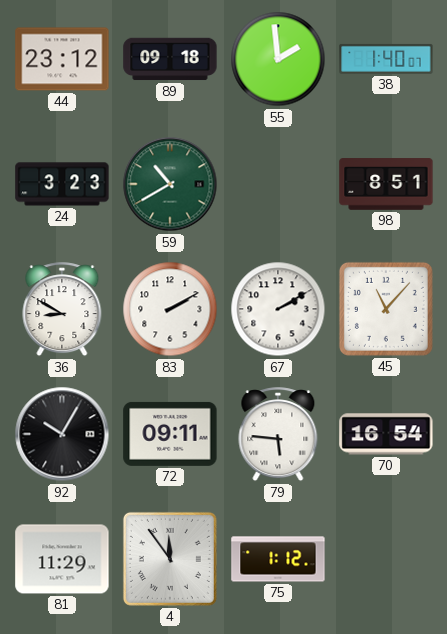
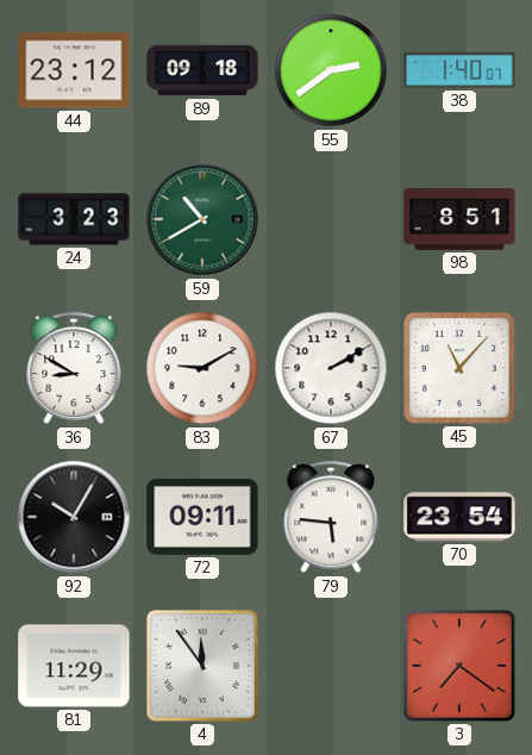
55: 1:59 -> 2:39 (331, 70)
83: 2:10 -> 9:10 (202, 368)
70: 16:54 -> 23:54 (459, 517)
75: 1:12 -> none (278, 559)
3: none -> 7:21 (459, 666)
